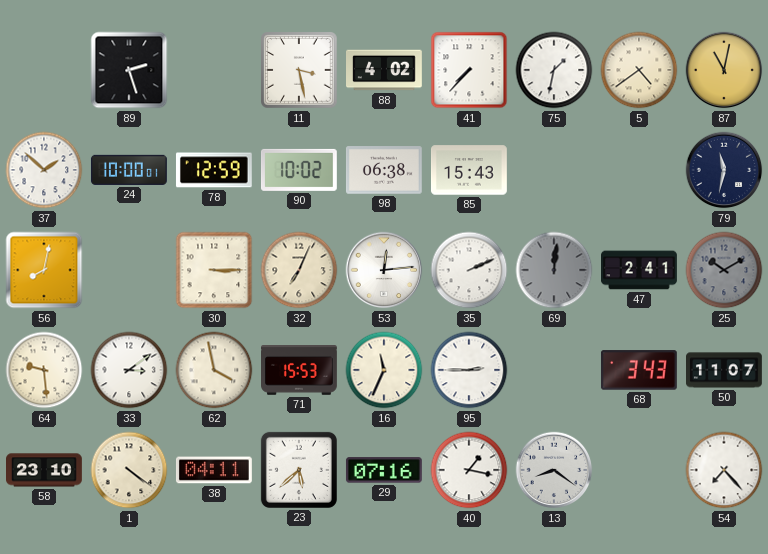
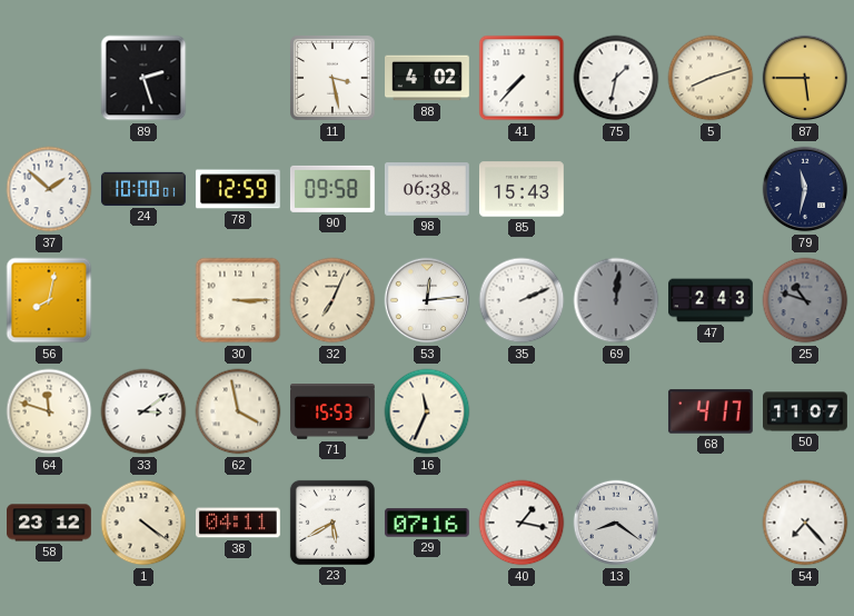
5: 4:39 -> 8:12 (711, 78)
87: 11:02 -> 5:45 (805, 78)
90: 10:02 -> 09:58 (332, 189)
47: 2:41 -> 2:43 (711, 300)
25: 10:10 -> 10:48 (805, 300)
64: 9:29 -> 11:48 (49, 411)
95: 2:45 -> none (469, 370)
68: 3:43 -> 4:17 (711, 411)
58: 23:10 -> 23:12 (50, 523)
23: 5:38 -> 5:40 (332, 523)
